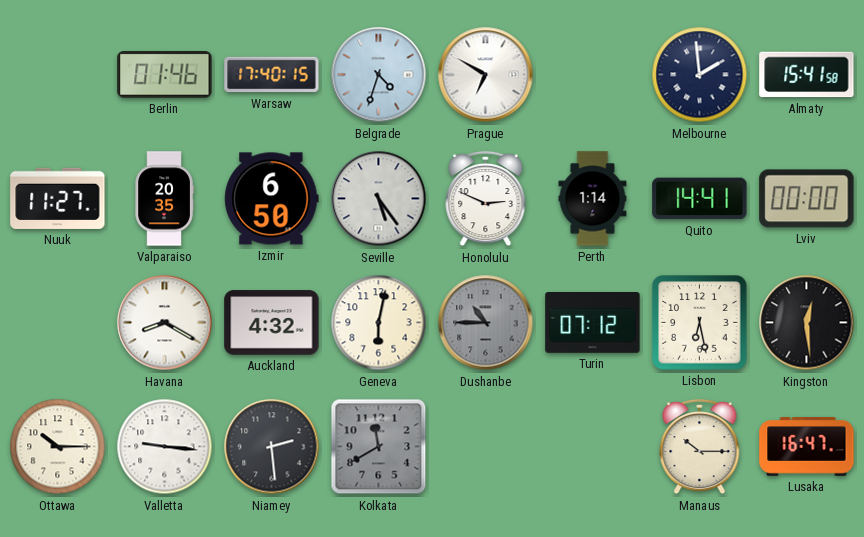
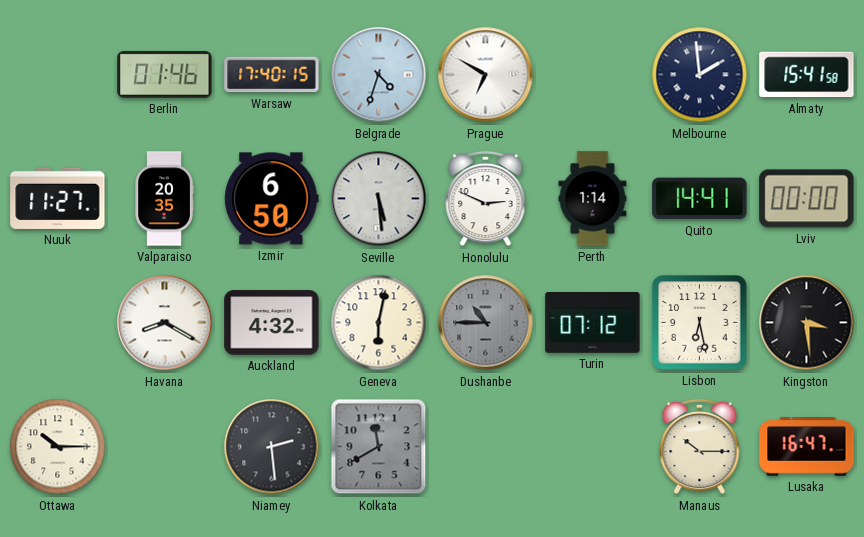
Seville: 5:24 -> 5:29 (379, 199)
Kingston: 12:29 -> 3:29 (807, 323)
Valletta: 9:16 -> none (165, 447)
